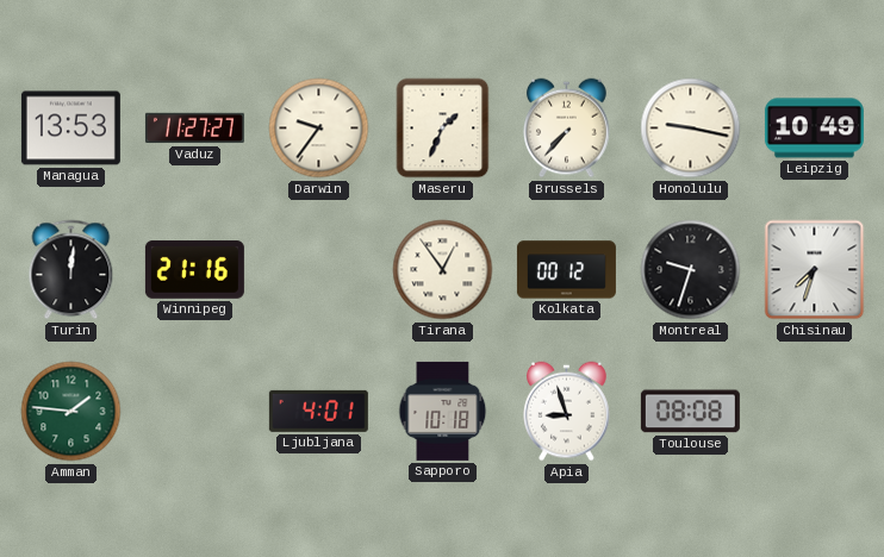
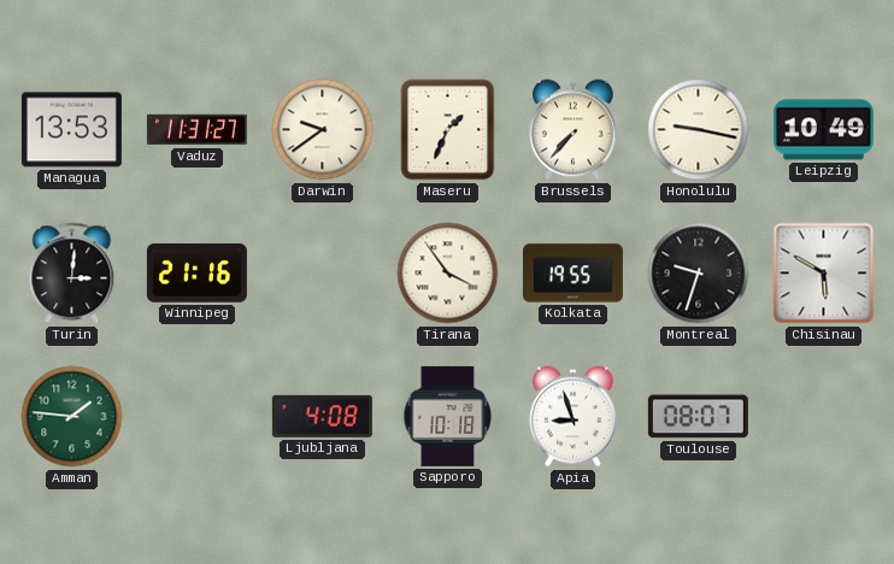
Vaduz: 11:27 -> 11:31 (196, 130)
Darwin: 9:36 -> 9:39 (323, 130)
Turin: 12:01 -> 3:01 (72, 274)
Tirana: 12:54 -> 3:54 (448, 274)
Kolkata: 00:12 -> 19:55 (572, 274)
Chisinau: 7:33 -> 5:50 (824, 274)
Ljubljana: 4:01 -> 4:08 (322, 416)
Toulouse: 08:08 -> 08:07 (698, 417)
